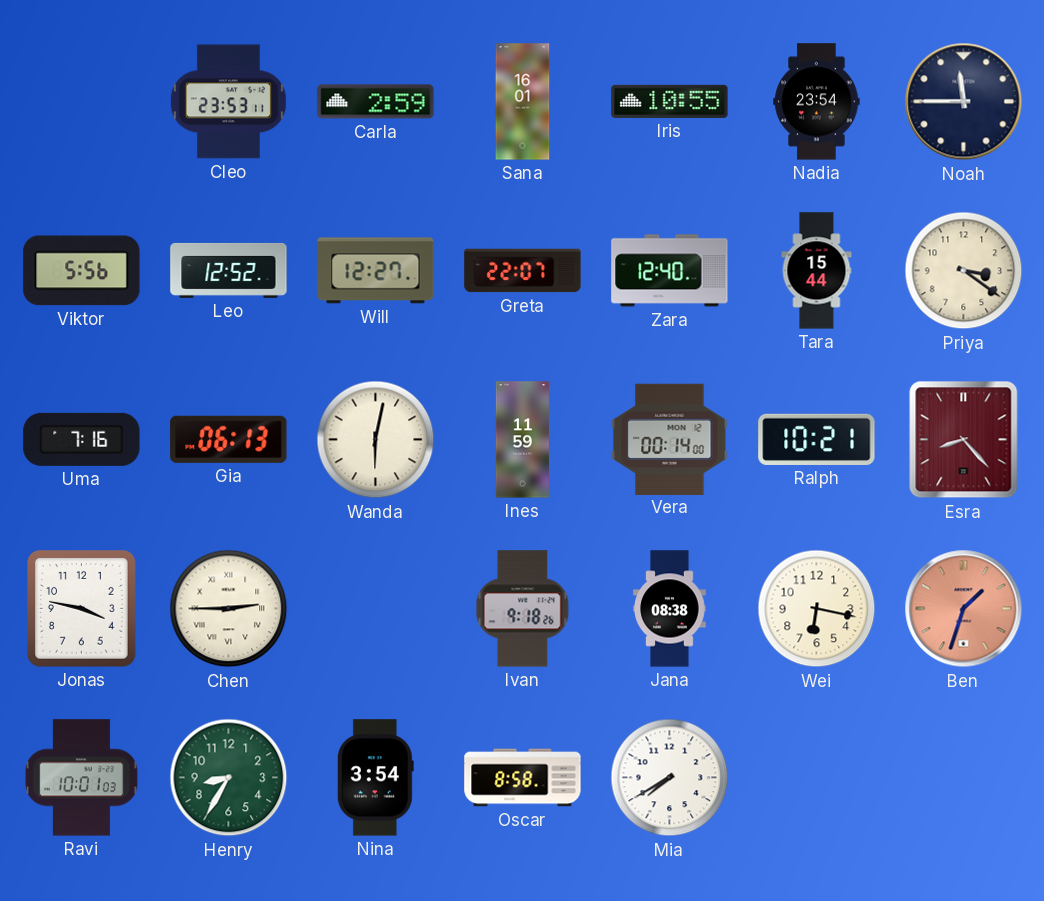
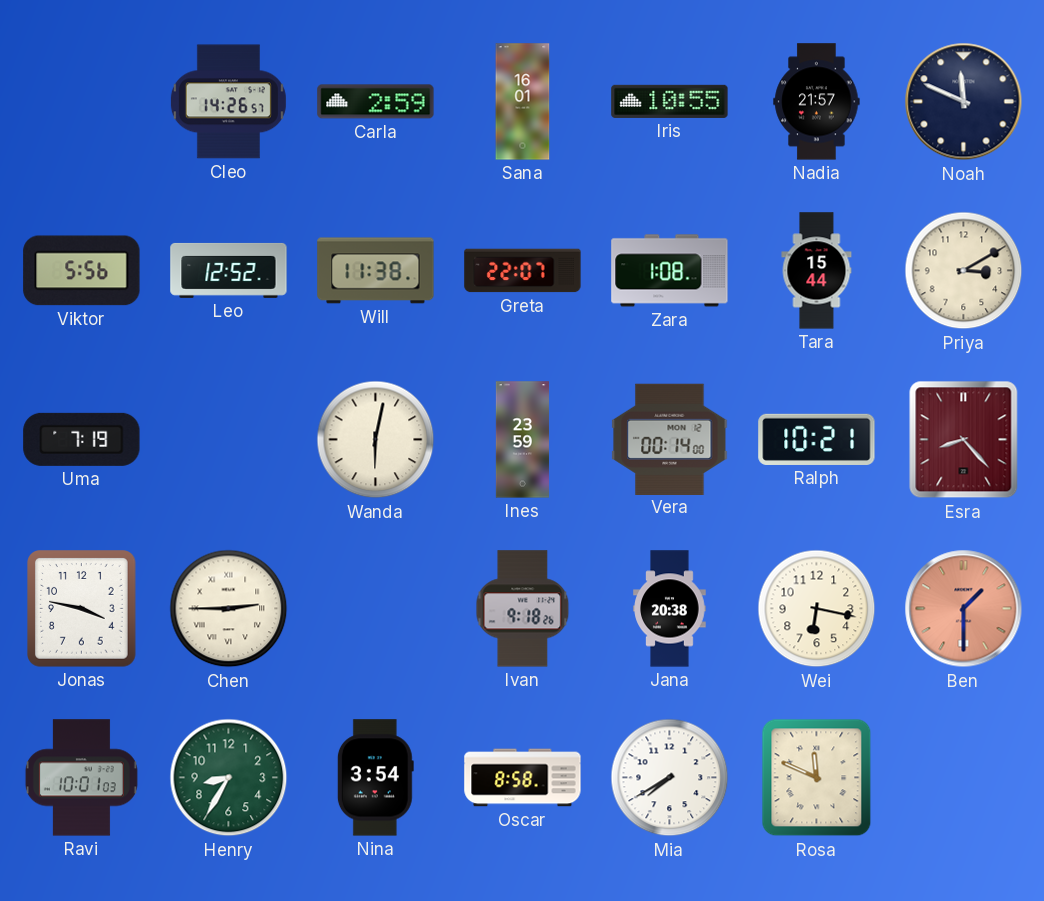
Cleo: 23:53 -> 14:26 (228, 102)
Nadia: 23:54 -> 21:57 (817, 102)
Noah: 11:45 -> 11:49 (964, 102)
Will: 12:27 -> 11:38 (376, 271)
Zara: 12:40 -> 1:08 (670, 271)
Priya: 3:21 -> 3:10 (964, 271)
Uma: 7:16 -> 7:19 (82, 439)
Gia: 06:13 -> none (229, 439)
Ines: 11:59 -> 23:59 (522, 440)
Jana: 08:38 -> 20:38 (670, 609)
Ben: 1:33 -> 1:30 (964, 609)
Rosa: none -> 11:49 (817, 778)
